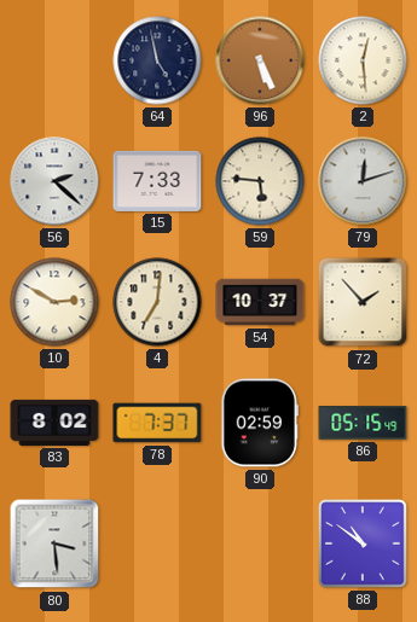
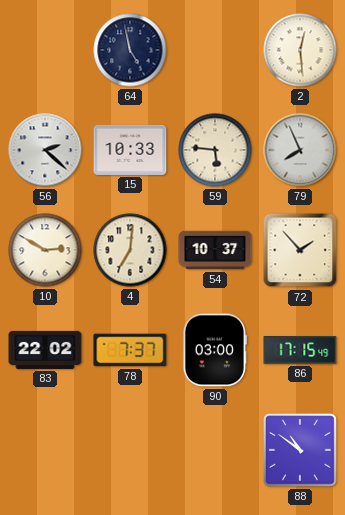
96: 5:26 -> none (260, 60)
15: 7:33 -> 10:33 (130, 150)
79: 12:12 -> 7:56 (300, 150)
83: 8:02 -> 22:02 (45, 350)
90: 02:59 -> 03:00 (215, 350)
86: 05:15 -> 17:15 (300, 351)
80: 3:29 -> none (54, 543)
